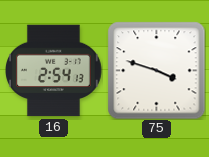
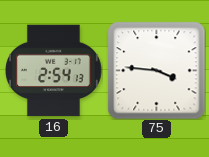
75: 3:48 -> 3:46 (156, 70)
